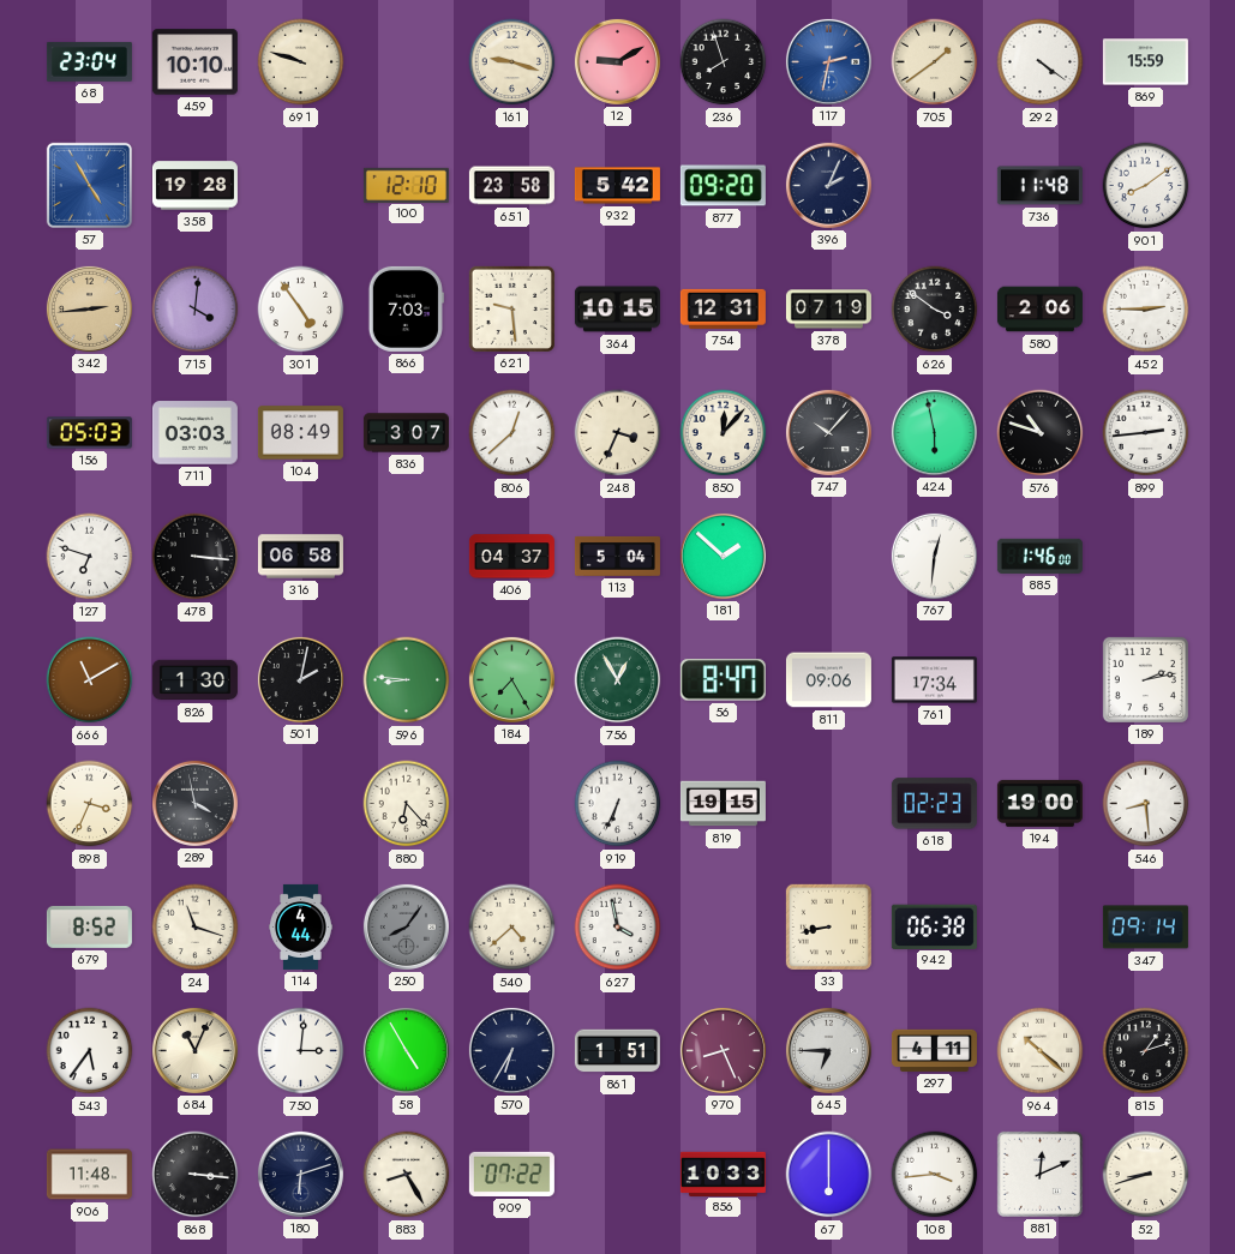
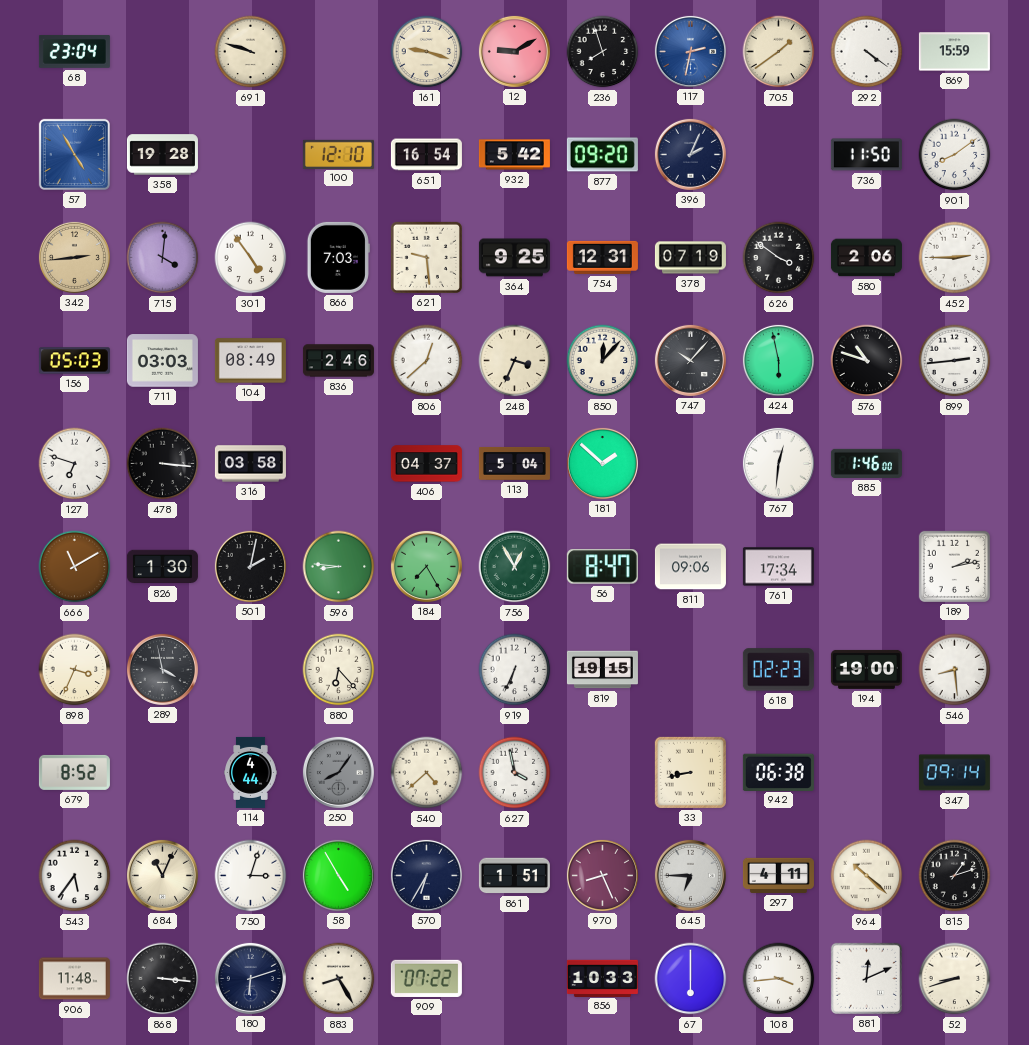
459: 10:10 -> none (194, 62)
651: 23:58 -> 16:54 (426, 155)
736: 11:48 -> 11:50 (866, 155)
364: 10:15 -> 9:25 (514, 258)
836: 3:07 -> 2:46 (338, 361)
316: 06:58 -> 03:58 (250, 464)
24: 11:18 -> none (196, 928)
750: 3:01 -> 3:03 (251, 876)
